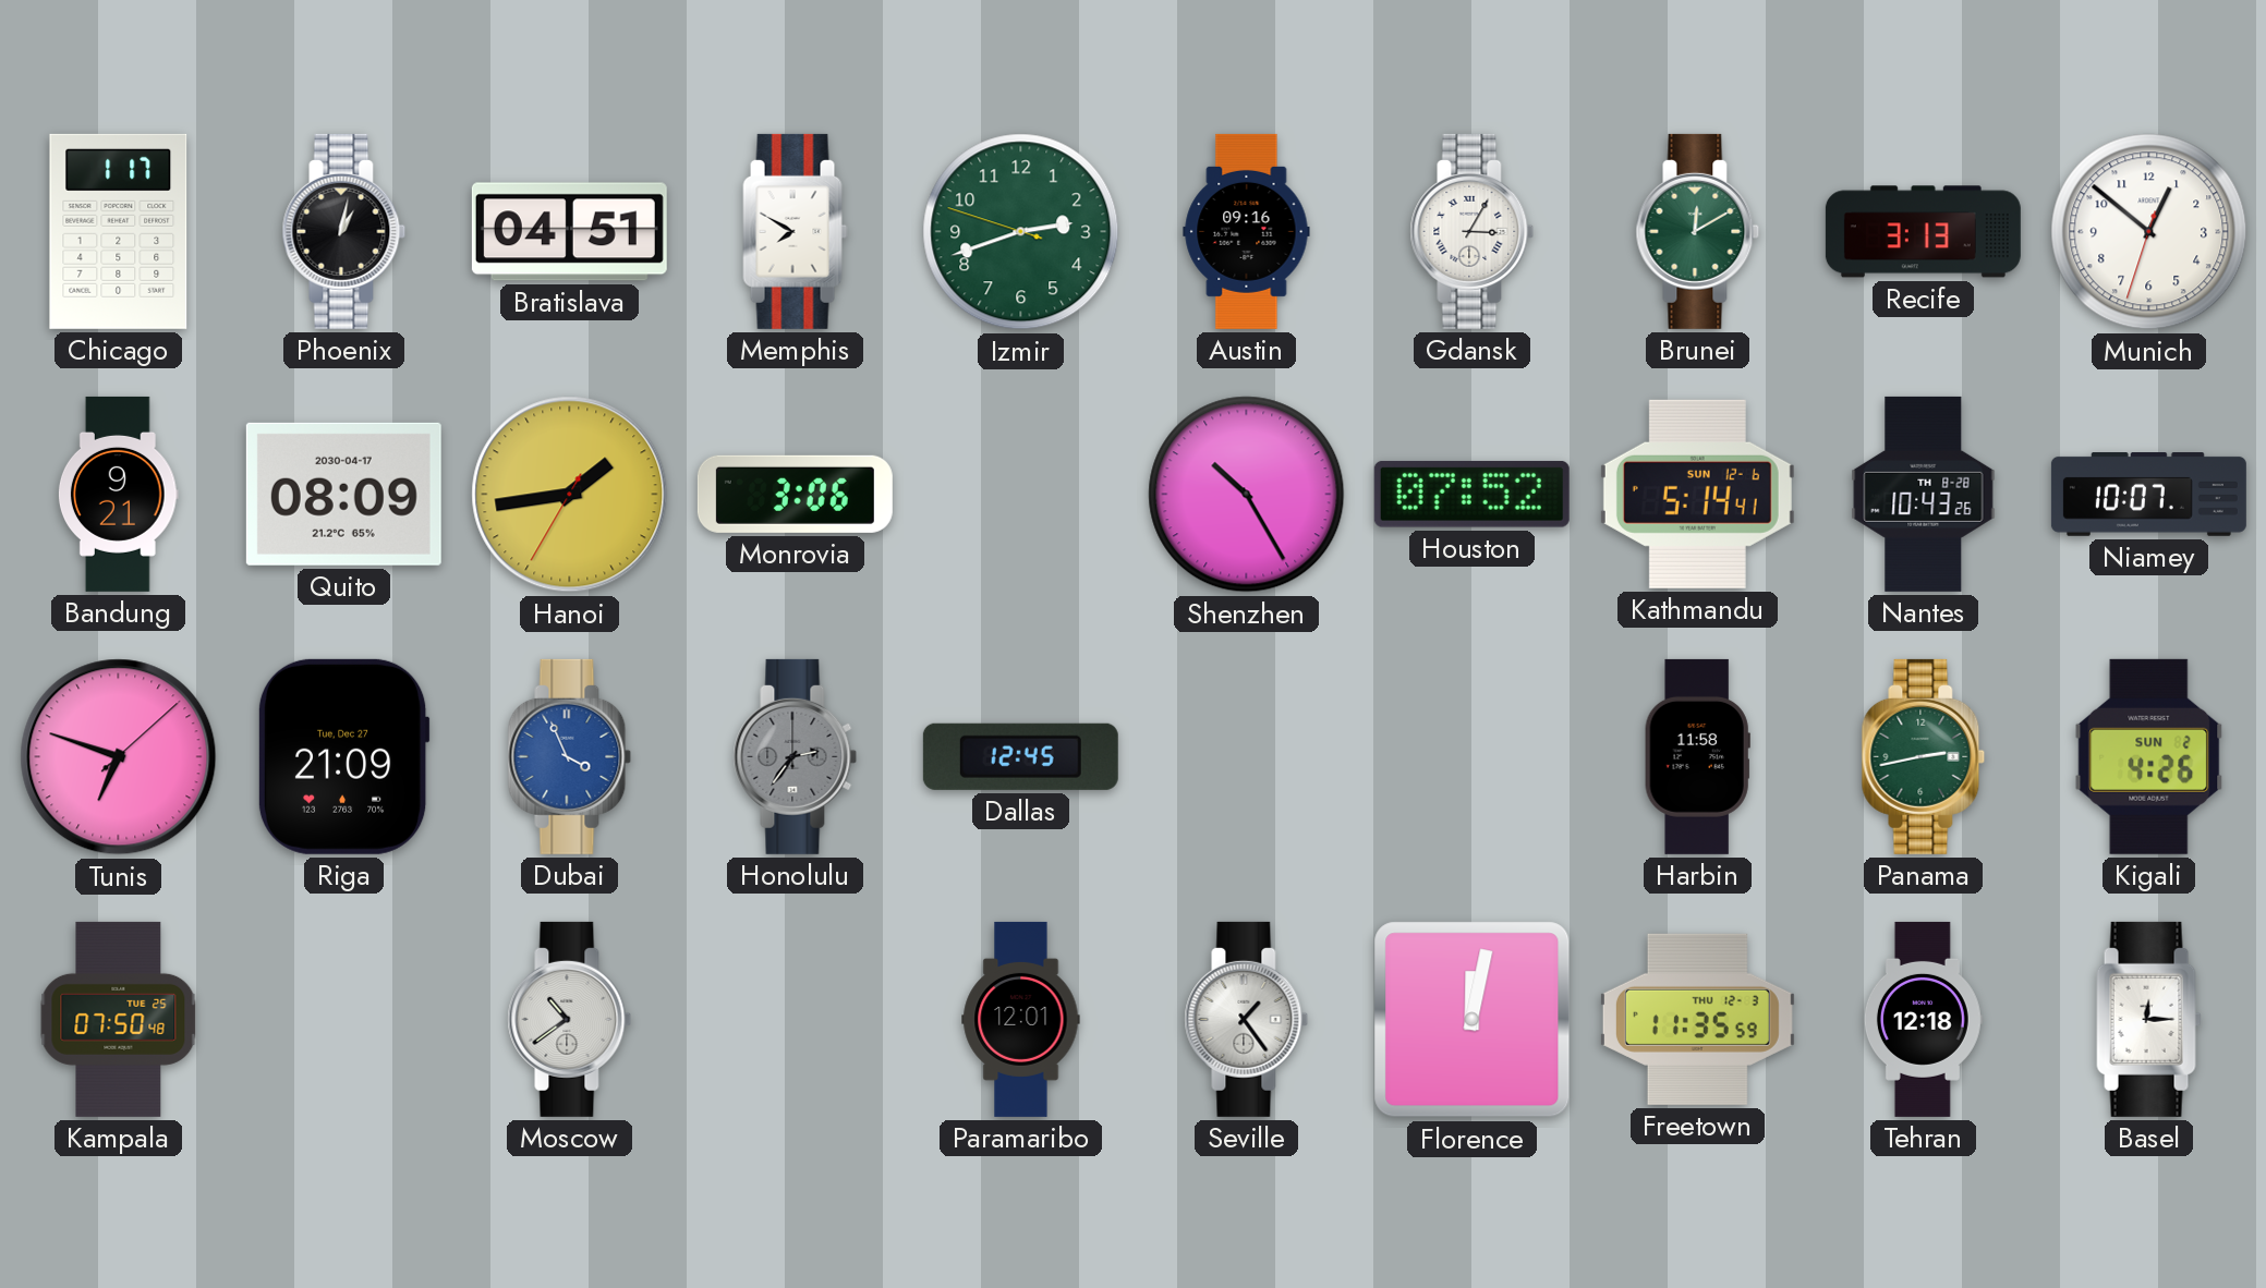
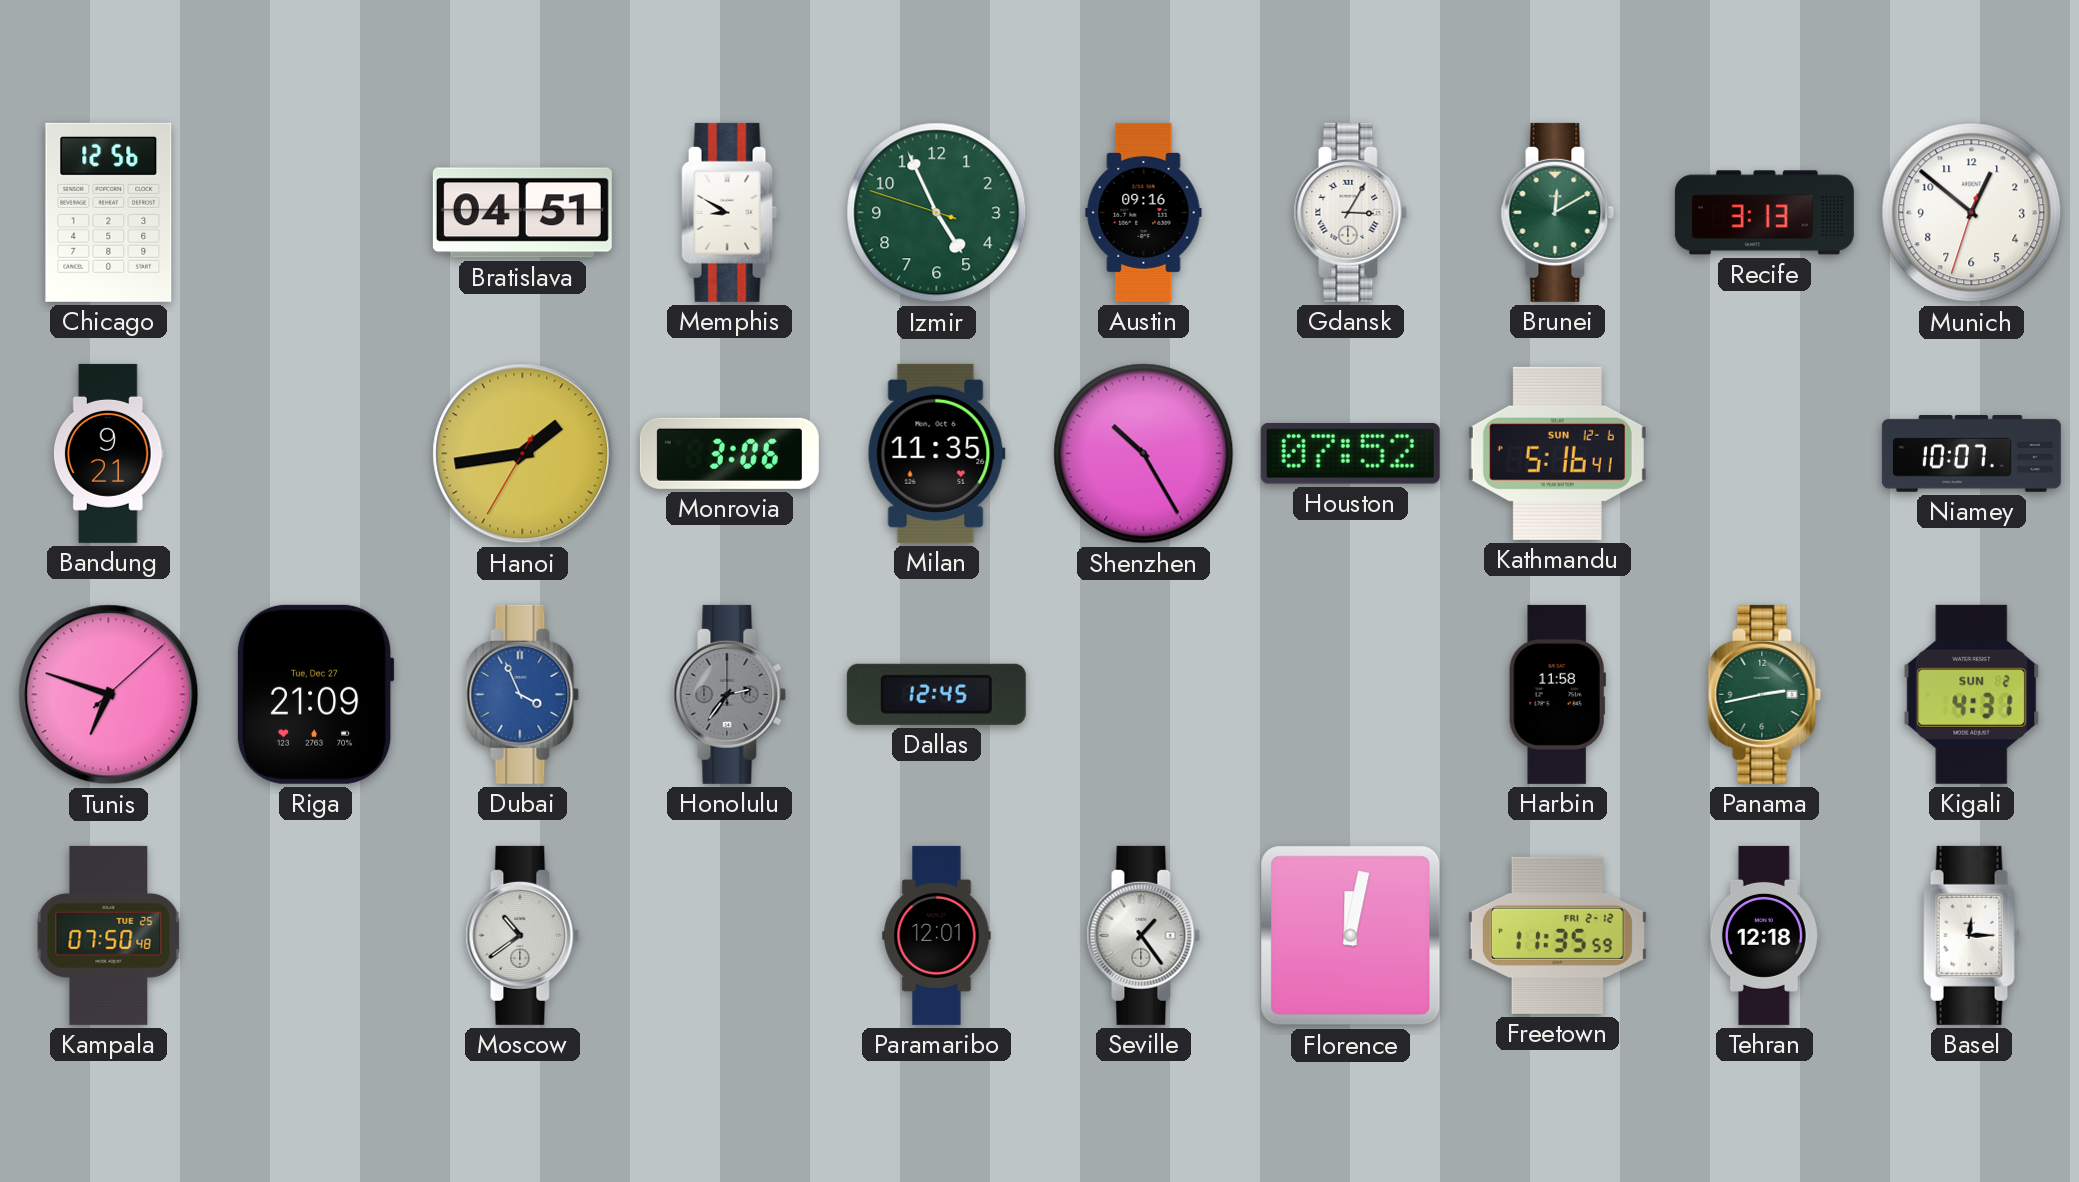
Chicago: 1:17 -> 12:56 (109, 212)
Phoenix: 1:02 -> none (344, 231)
Memphis: 7:50 -> 8:50 (730, 212)
Izmir: 2:41 -> 4:55 (937, 213)
Quito: 08:09 -> none (343, 494)
Milan: none -> 11:35 (936, 453)
Kathmandu: 5:14 -> 5:16 (1557, 453)
Nantes: 10:43 -> none (1924, 494)
Kigali: 4:26 -> 4:31 (1972, 694)
Freetown date: THU 12-3 -> FRI 2-12 (1557, 935)
